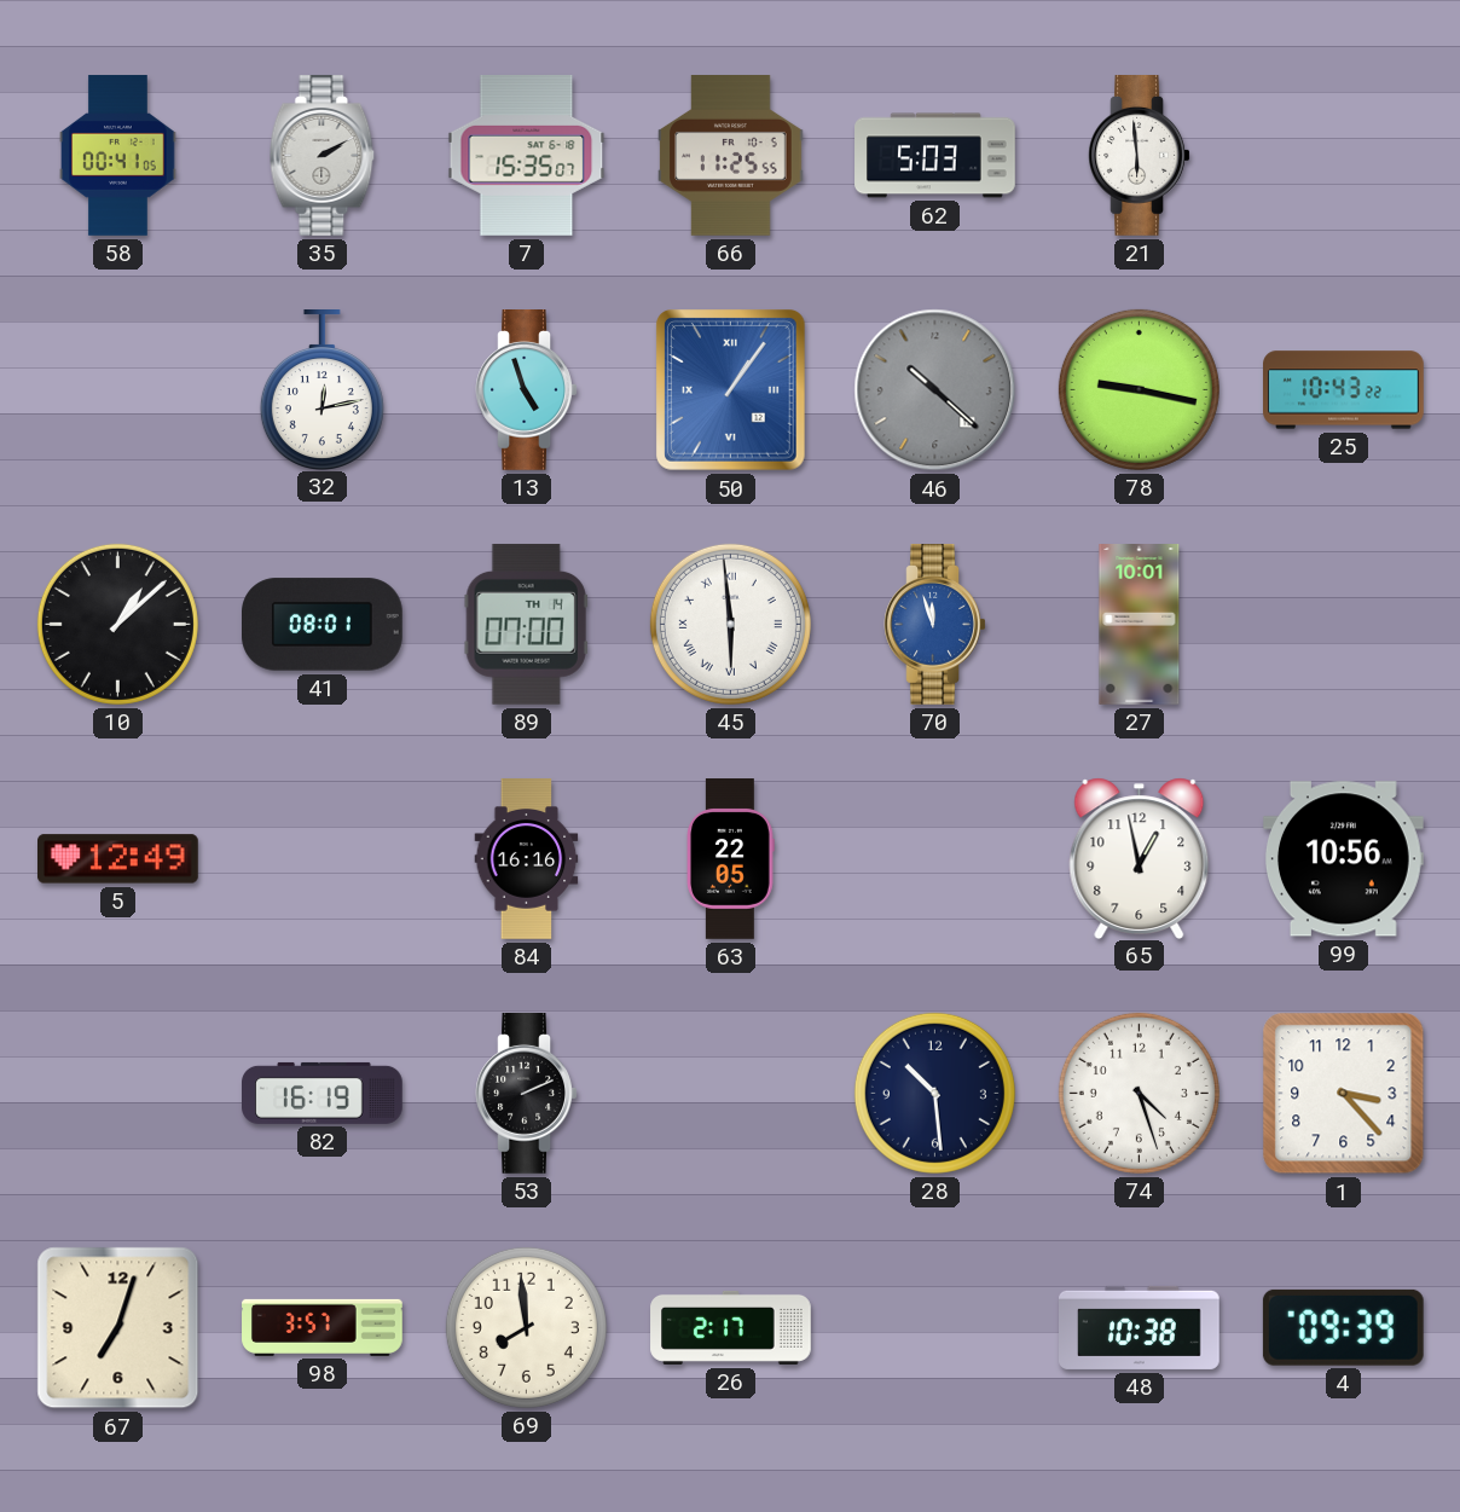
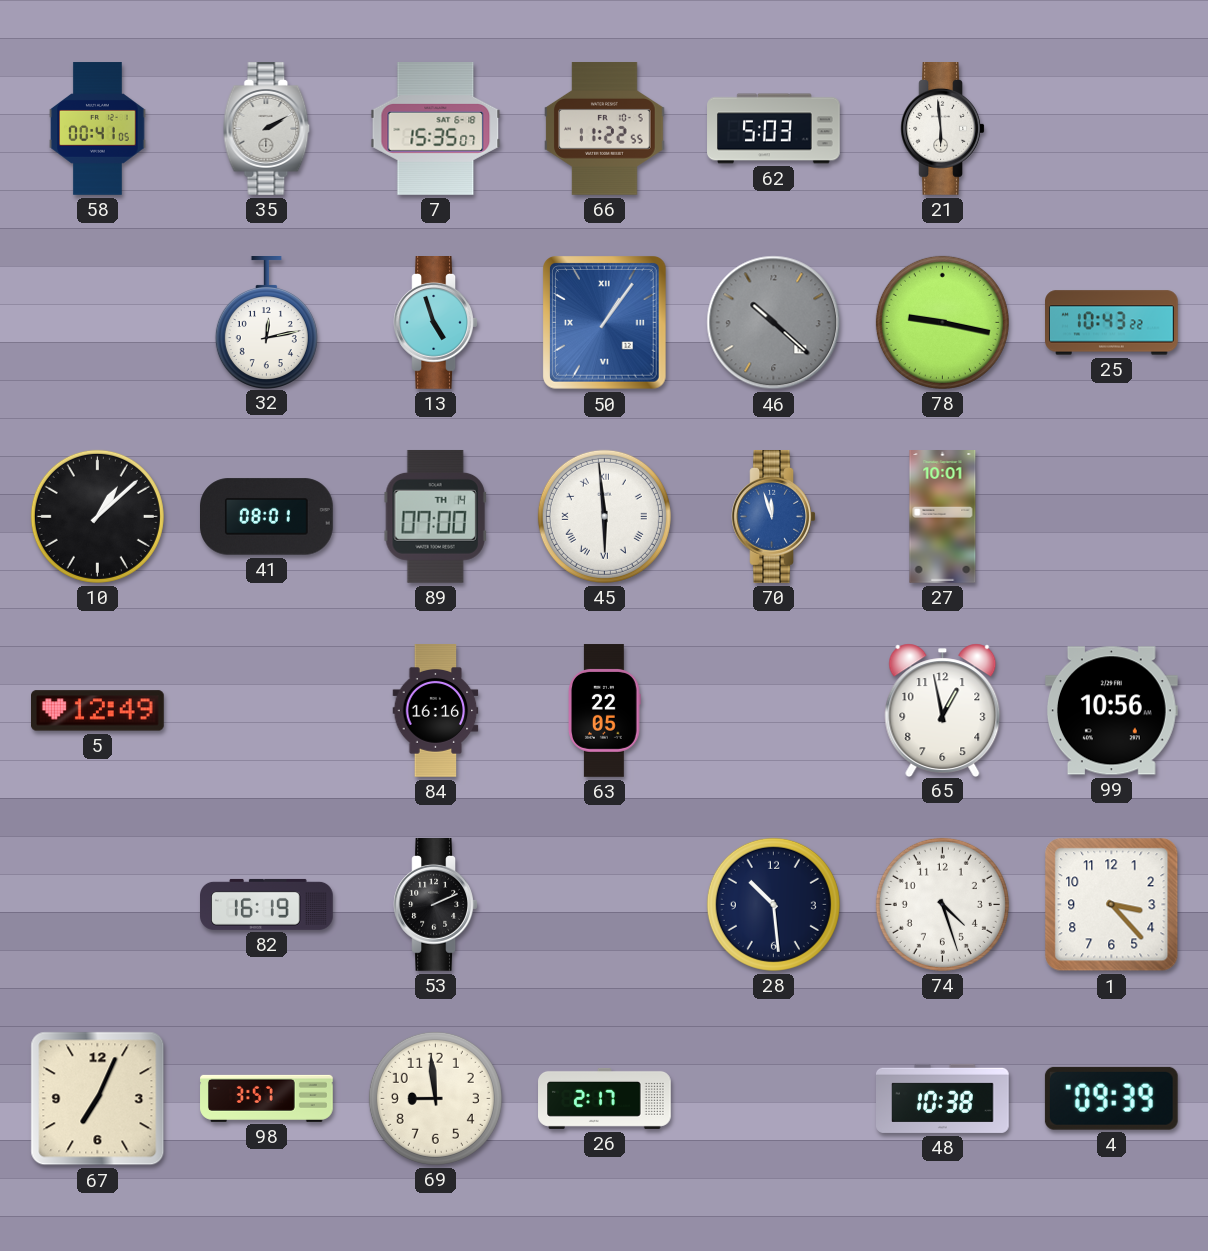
66: 11:25 -> 11:22 (605, 129)
67: 7:03 -> 7:04 (98, 1099)
69: 7:59 -> 8:59 (435, 1098)
